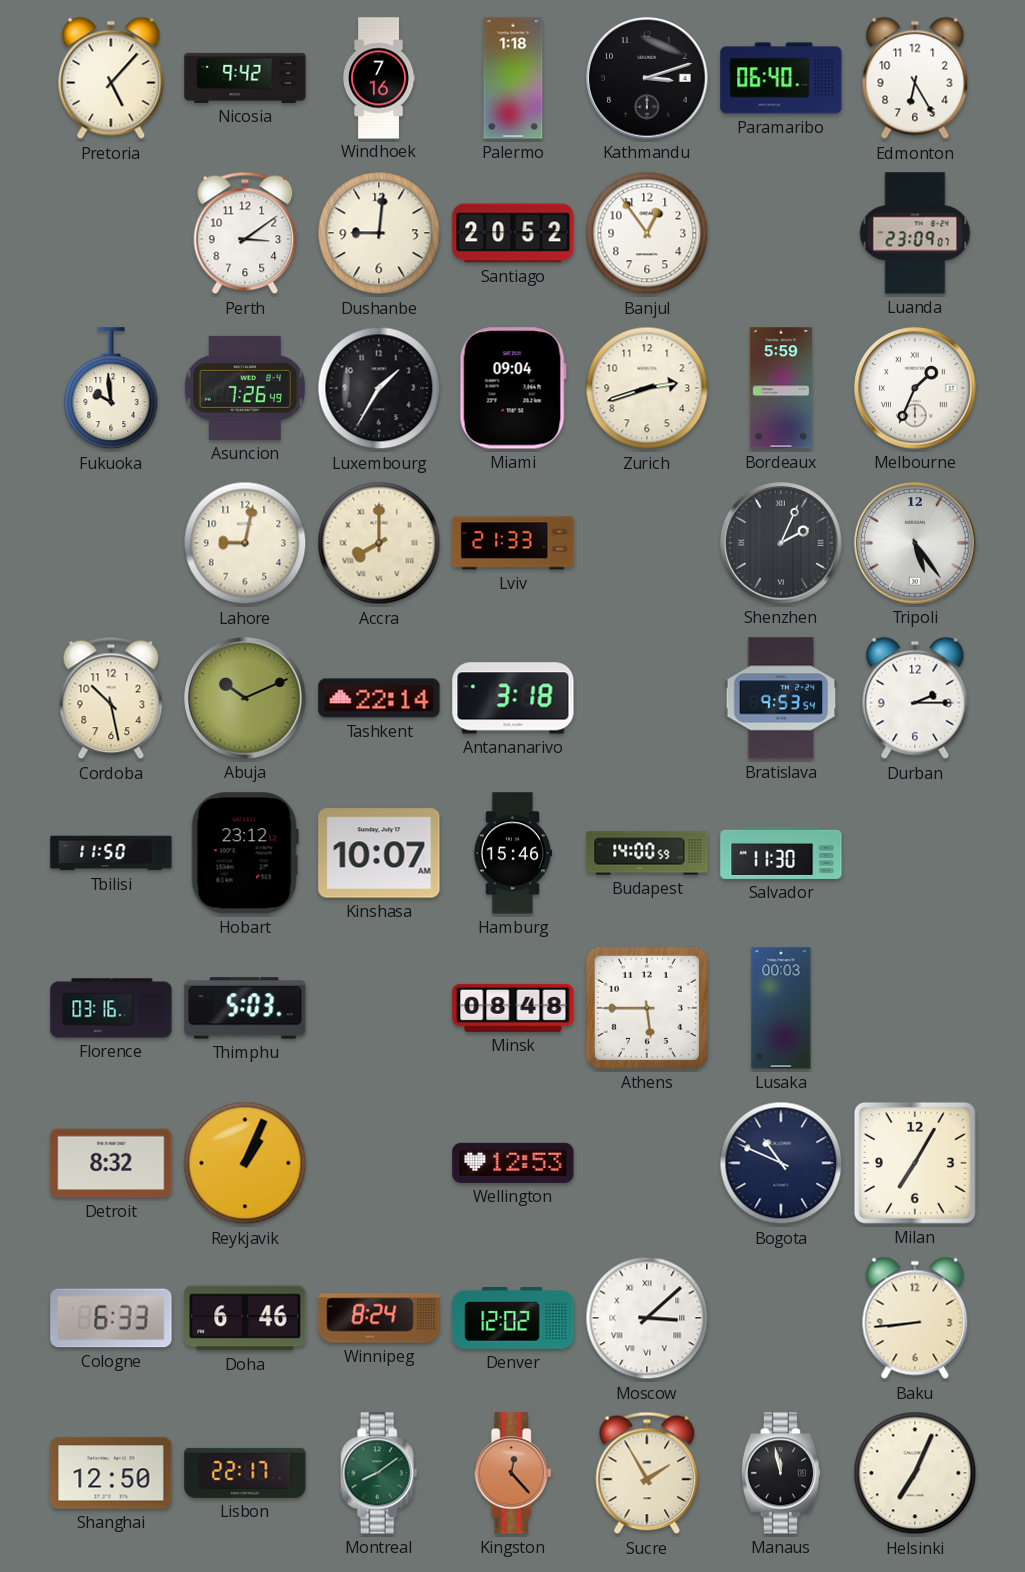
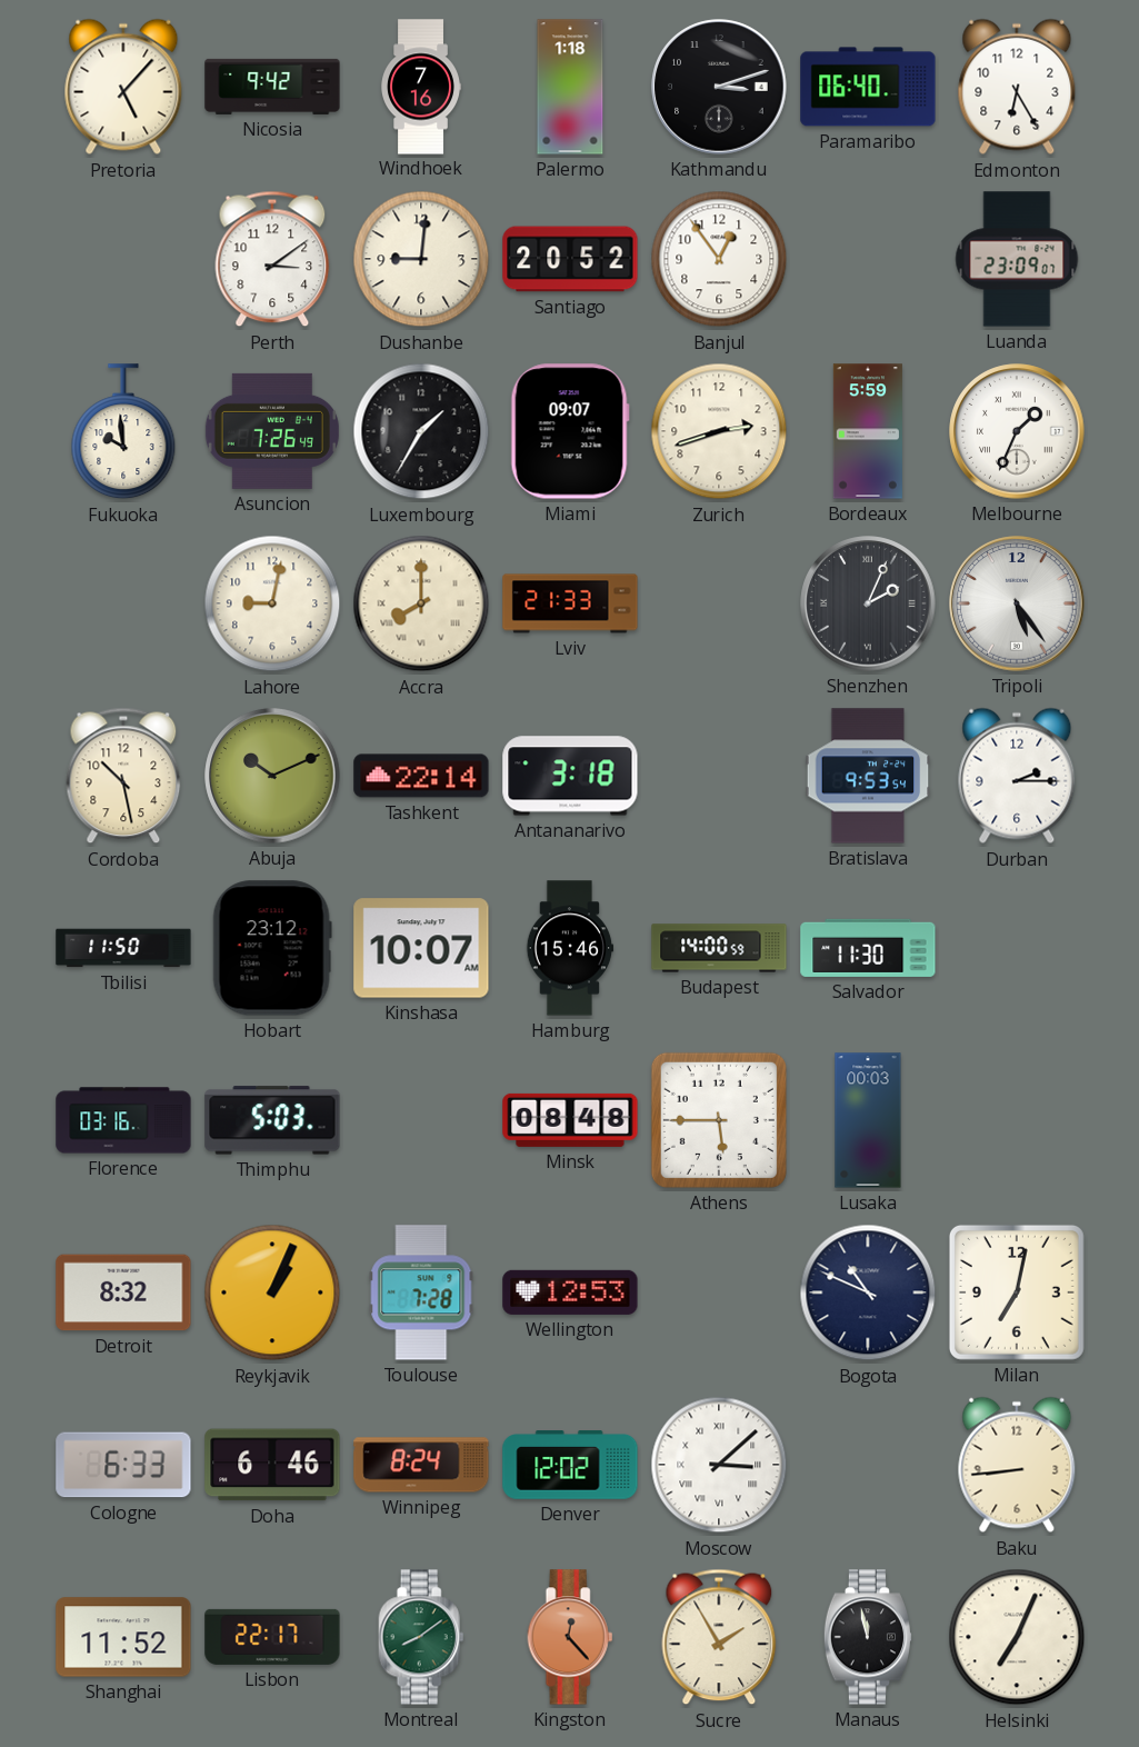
Miami: 09:04 -> 09:07 (570, 431)
Toulouse: none -> 7:28 (421, 1292)
Milan: 7:05 -> 7:02 (1017, 1292)
Shanghai: 12:50 -> 11:52 (123, 1637)
